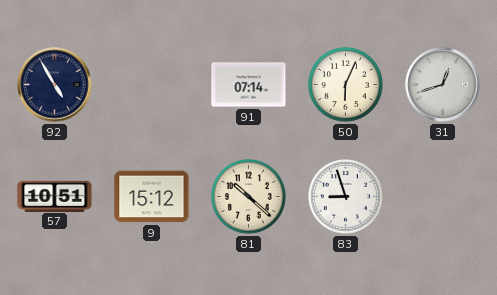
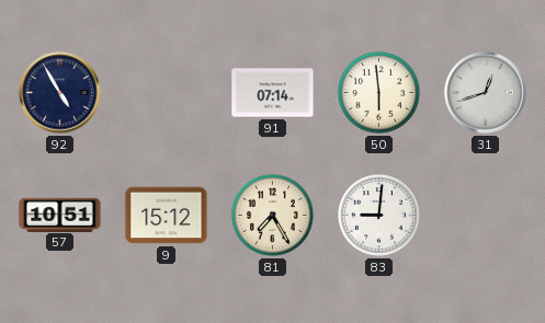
50: 6:04 -> 5:59 (379, 93)
81: 10:22 -> 7:25 (273, 216)
83: 8:57 -> 9:01 (379, 216)
